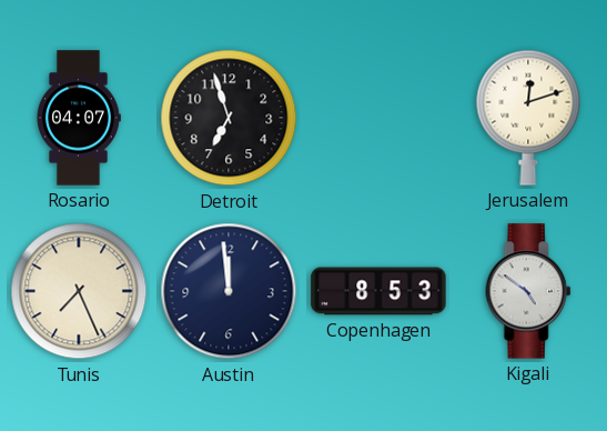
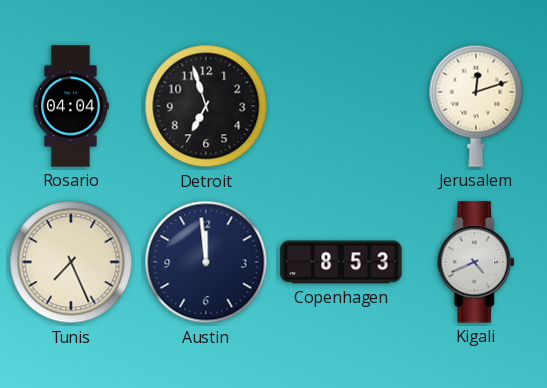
Rosario: 04:07 -> 04:04 (71, 106)
Kigali: 4:51 -> 4:41 (476, 262)
